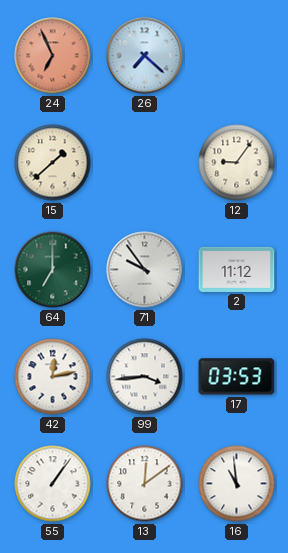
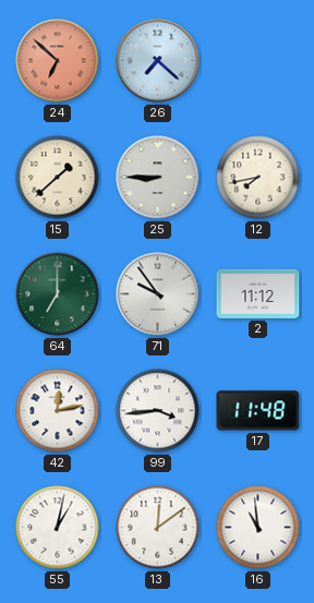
24: 6:56 -> 6:52 (58, 61)
25: none -> 8:45 (158, 178)
12: 9:06 -> 7:43 (258, 178)
17: 03:53 -> 11:48 (258, 411)
55: 1:06 -> 1:02 (58, 528)
